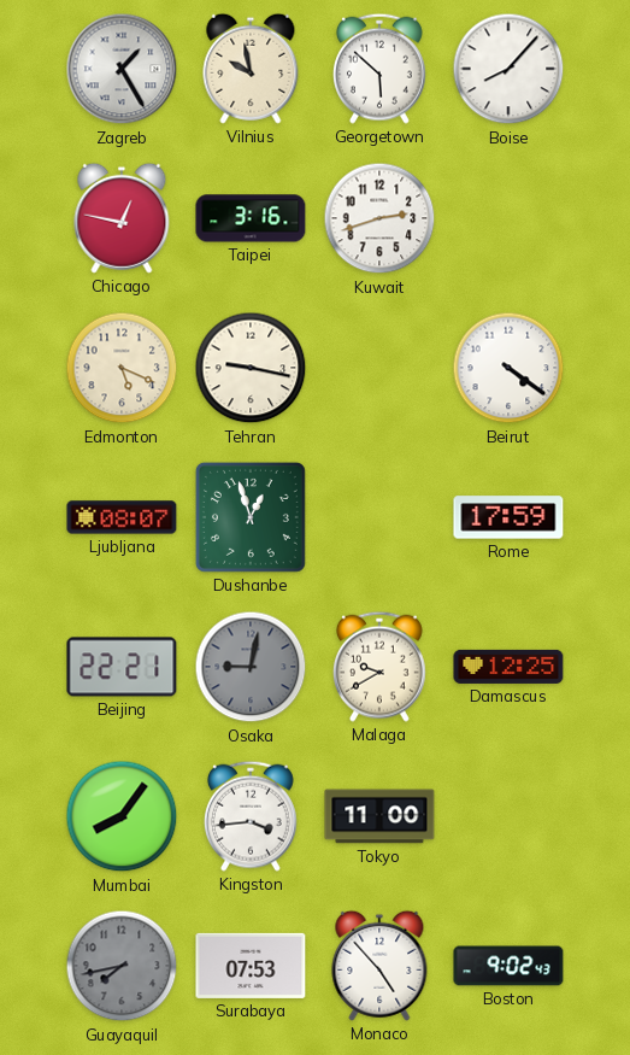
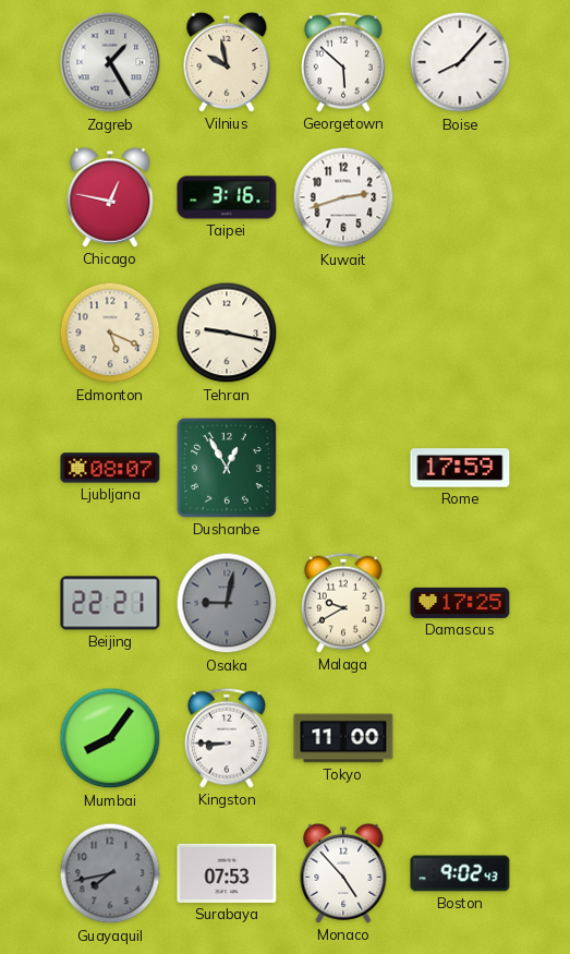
Beirut: 4:21 -> none (508, 368)
Dushanbe: 12:57 -> 12:55 (227, 468)
Damascus: 12:25 -> 17:25 (460, 603)
Kingston: 3:44 -> 8:45 (227, 738)
